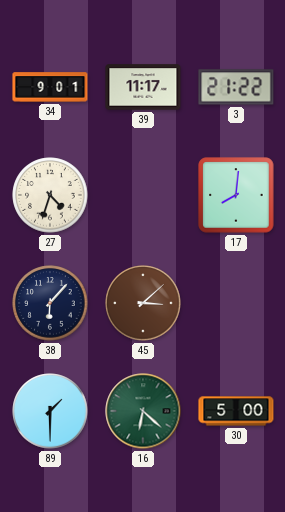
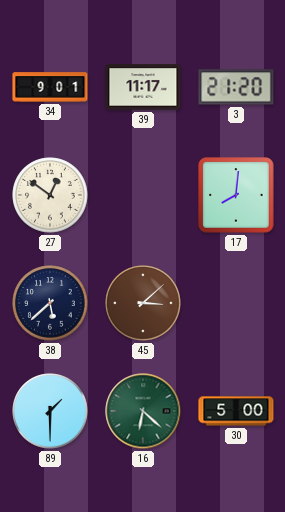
3: 21:22 -> 21:20 (236, 87)
27: 4:33 -> 12:51 (50, 195)
38: 6:07 -> 5:38 (50, 303)
